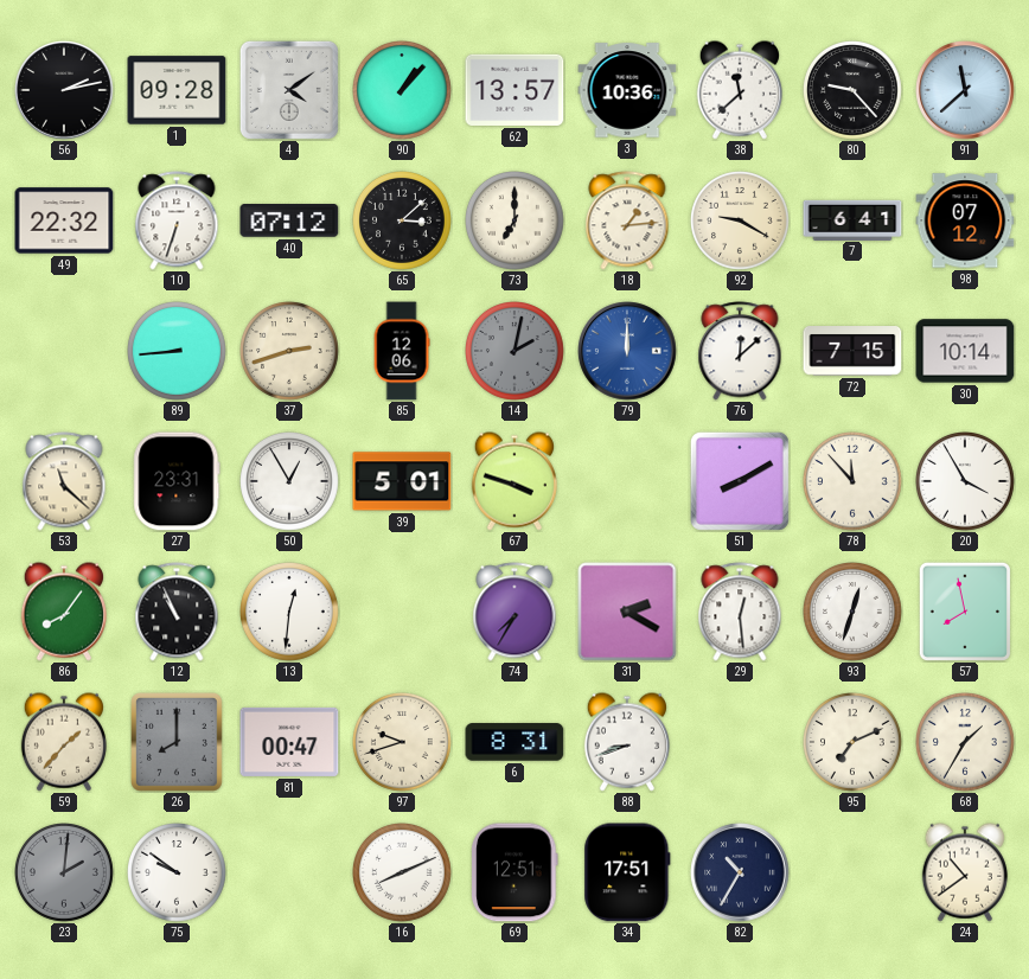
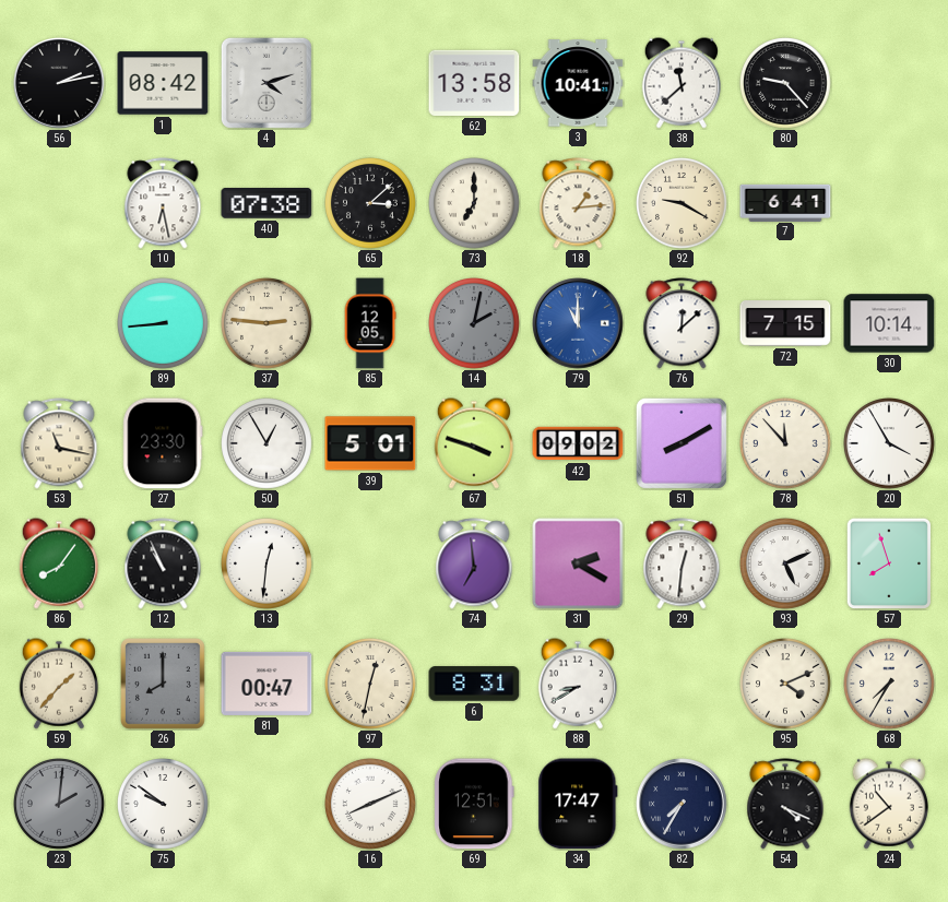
1: 09:28 -> 08:42 (163, 83)
4: 4:09 -> 4:12 (266, 83)
90: 1:07 -> none (403, 91)
62: 13:57 -> 13:58 (474, 83)
3: 10:36 -> 10:41 (578, 83)
91: 11:38 -> none (965, 90)
49: 22:32 -> none (64, 220)
10: 6:33 -> 6:28 (163, 203)
40: 07:12 -> 07:38 (266, 203)
98: 07:12 -> none (965, 220)
37: 2:42 -> 2:46 (268, 324)
85: 12:06 -> 12:05 (370, 323)
79: 12:00 -> 11:00 (578, 323)
53: 11:22 -> 11:17 (59, 443)
27: 23:31 -> 23:30 (163, 443)
42: none -> 09:02 (578, 443)
74: 7:35 -> 6:59 (474, 563)
29: 12:29 -> 12:31 (682, 563)
93: 12:33 -> 5:11 (786, 565)
57: 7:58 -> 7:57 (888, 562)
97: 9:42 -> 12:32 (371, 685)
88: 8:42 -> 8:40 (578, 684)
95: 7:11 -> 4:11 (786, 685)
68: 1:35 -> 7:35 (890, 685)
34: 17:51 -> 17:47 (578, 804)
82: 10:35 -> 7:35 (682, 804)
54: none -> 4:19 (785, 804)
